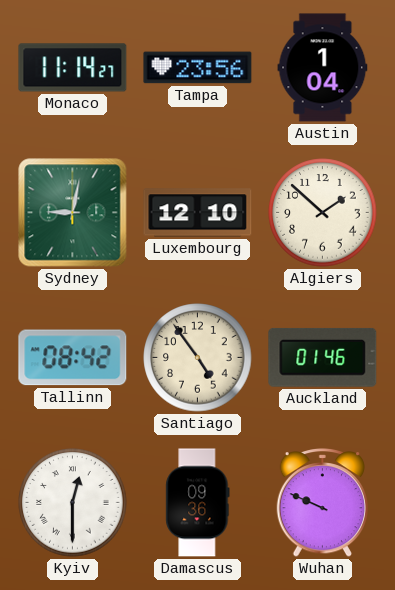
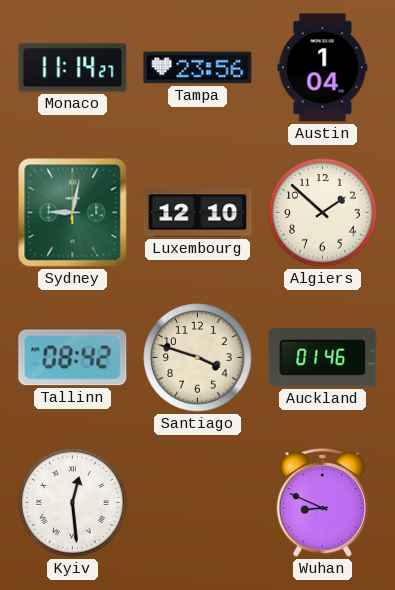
Santiago: 4:54 -> 3:48 (198, 358)
Kyiv: 12:30 -> 12:29 (73, 503)
Damascus: 09:36 -> none (198, 503)
Wuhan: 9:49 -> 8:49 (323, 503)
